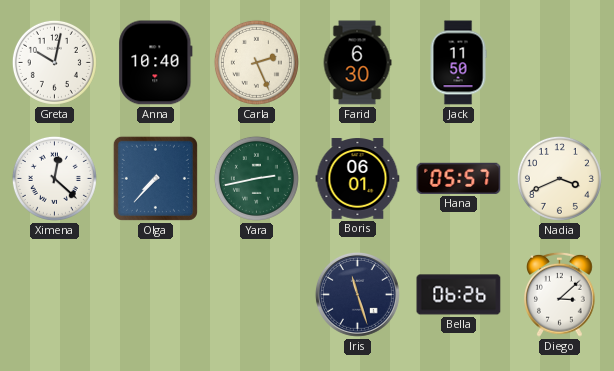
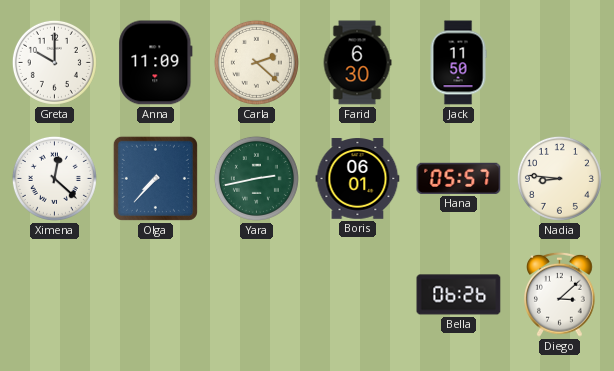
Greta: 10:02 -> 10:00 (54, 62)
Anna: 10:40 -> 11:09 (156, 63)
Carla: 2:26 -> 2:22 (256, 62)
Nadia: 3:41 -> 8:46 (559, 178)
Iris: 11:27 -> none (357, 294)
